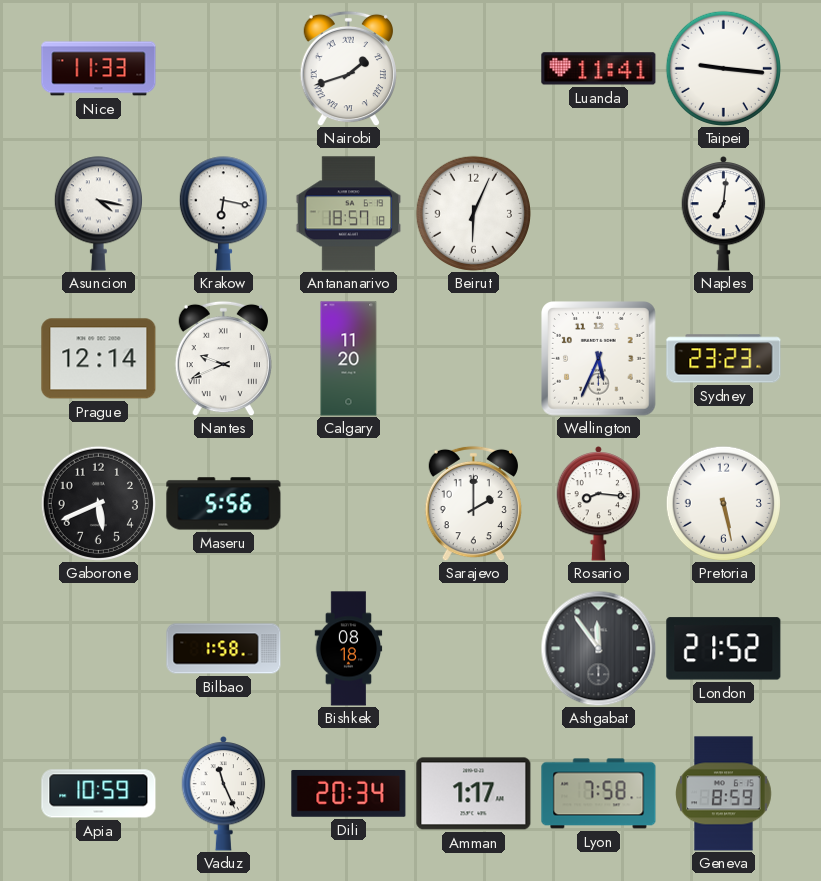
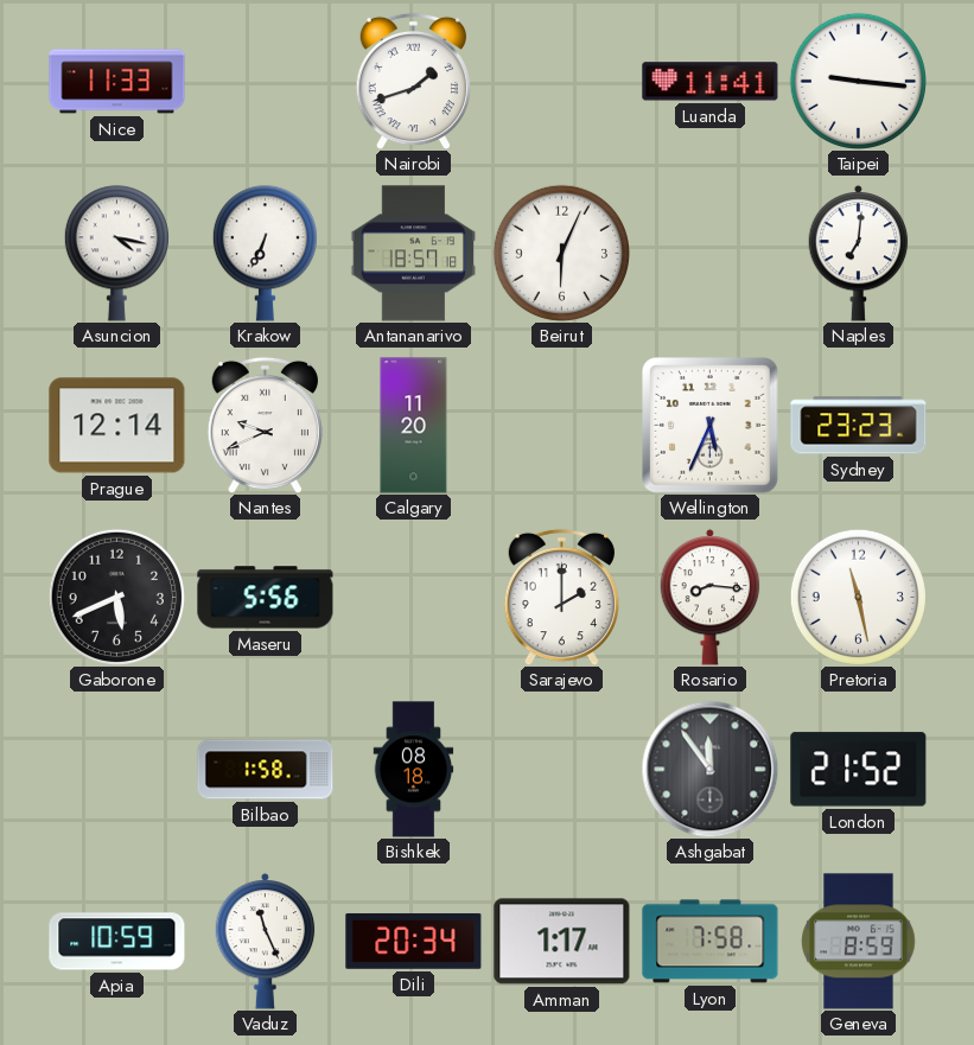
Krakow: 6:17 -> 6:34 (265, 254)
Pretoria: 5:28 -> 11:28 (858, 597)
